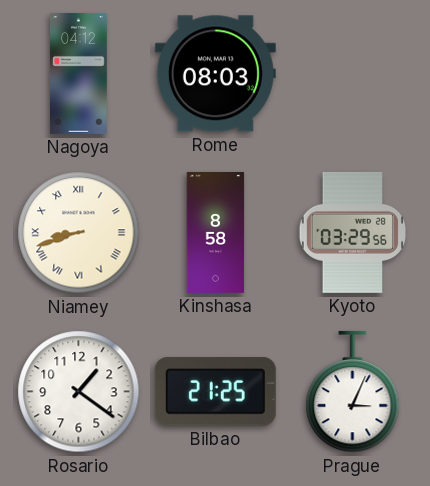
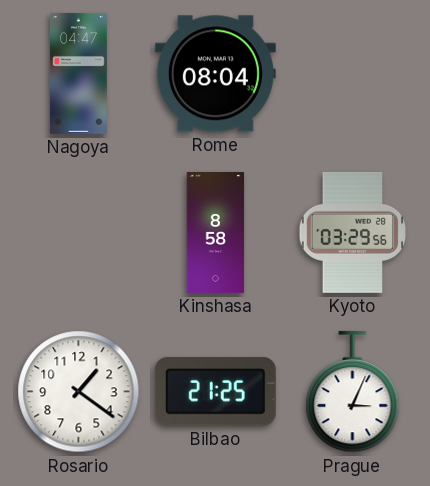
Nagoya: 04:12 -> 04:47 (79, 73)
Rome: 08:03 -> 08:04 (215, 74)
Niamey: 8:42 -> none (79, 233)
